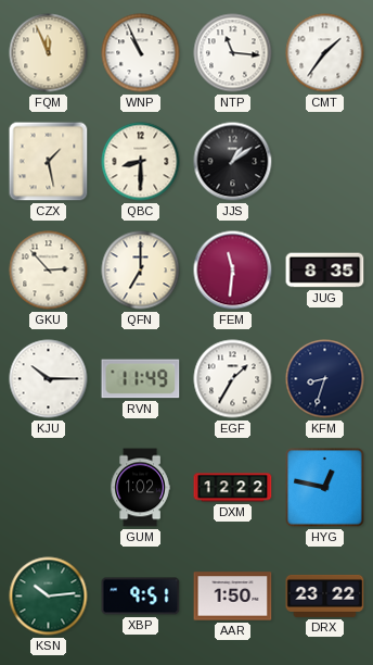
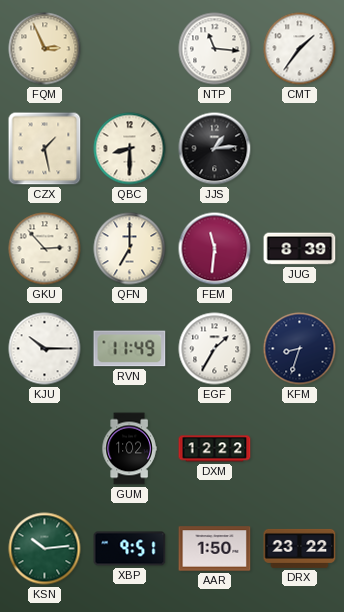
FQM: 11:56 -> 2:56 (45, 49)
WNP: 10:56 -> none (141, 53)
JJS: 1:09 -> 1:14 (215, 149)
JUG: 8:35 -> 8:39 (300, 249)
HYG: 12:47 -> none (325, 488)
